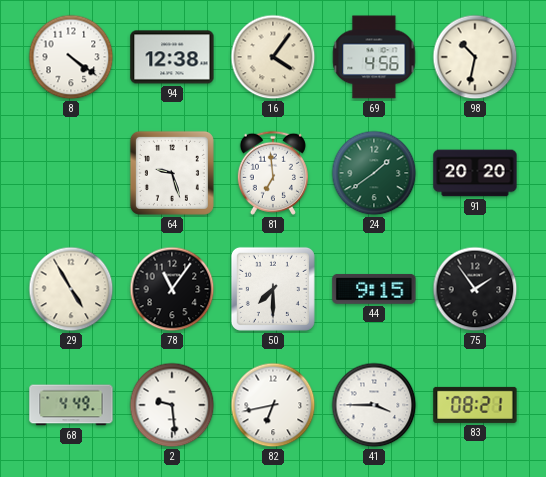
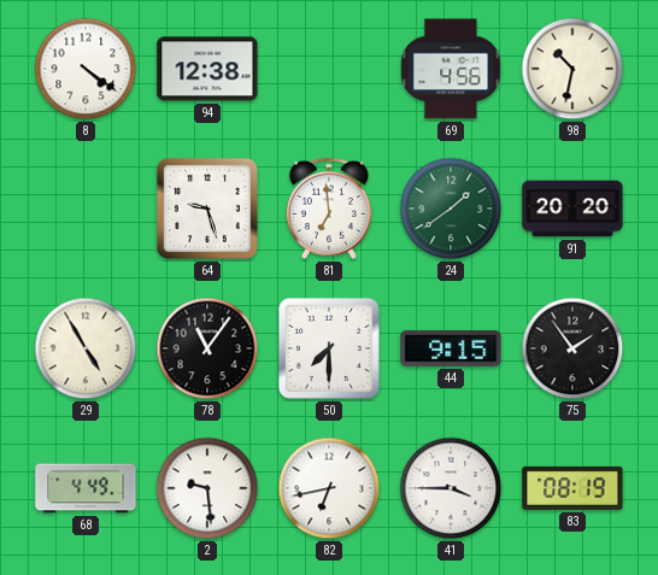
16: 4:06 -> none (273, 57)
83: 08:21 -> 08:19 (572, 488)
